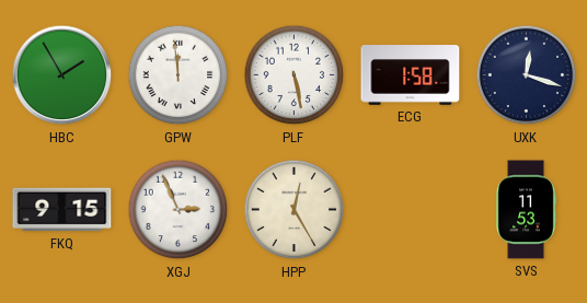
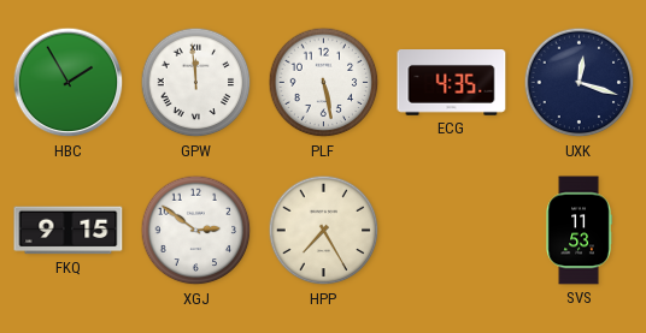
ECG: 1:58 -> 4:35 (452, 83)
XGJ: 2:56 -> 2:51 (196, 231)
HPP: 12:25 -> 7:25 (324, 231)
